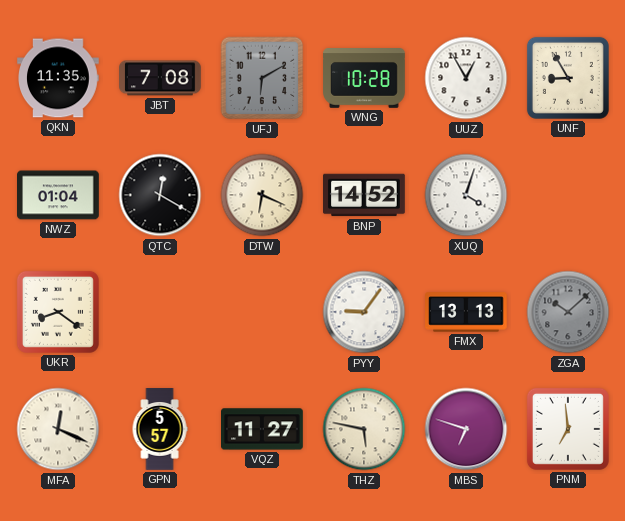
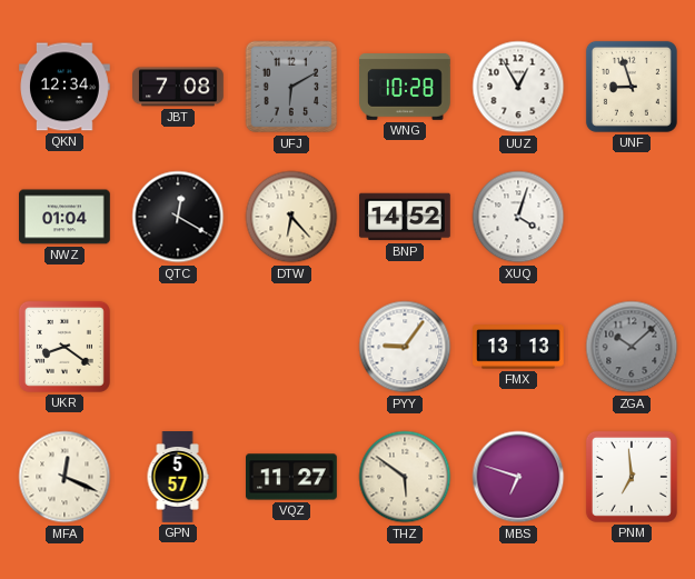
QKN: 11:35 -> 12:34 (66, 87)
UNF: 8:55 -> 8:57 (632, 87)
DTW: 6:19 -> 6:23 (291, 217)
THZ: 5:47 -> 5:51 (405, 477)
